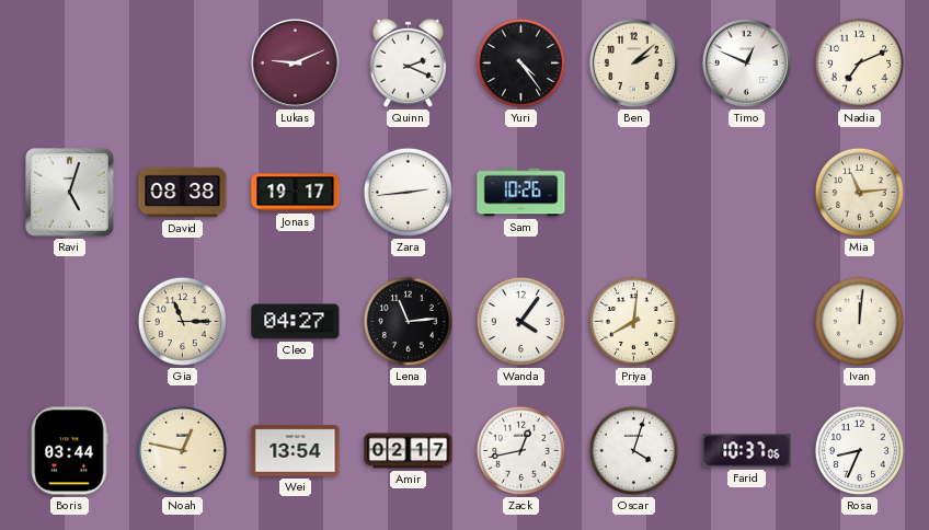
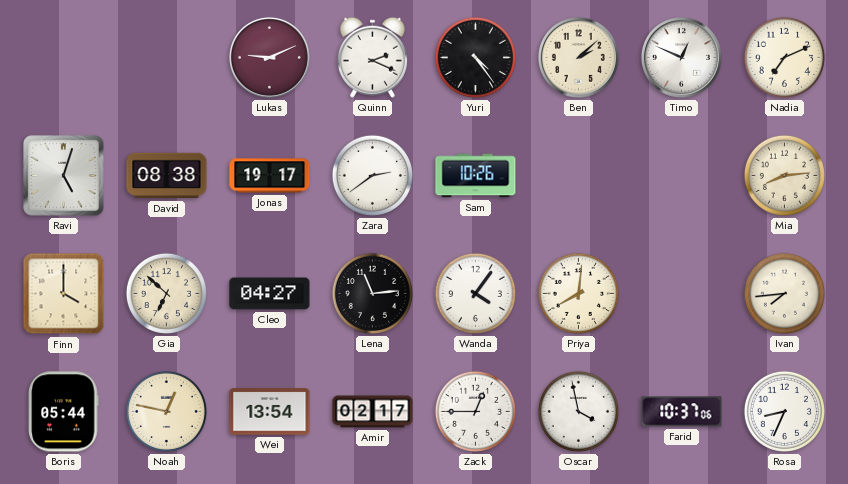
Zara: 2:44 -> 2:39 (372, 175)
Mia: 11:14 -> 8:14 (784, 175)
Finn: none -> 4:00 (64, 294)
Gia: 11:15 -> 6:52 (166, 293)
Ivan: 12:01 -> 7:44 (784, 293)
Boris: 03:44 -> 05:44 (63, 412)
Zack: 12:43 -> 12:45 (475, 411)
Oscar: 4:03 -> 3:58 (578, 411)
